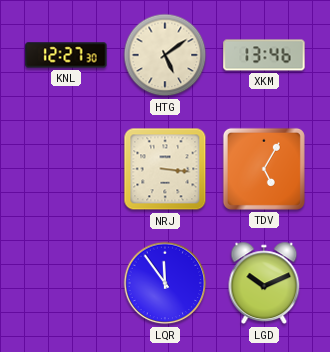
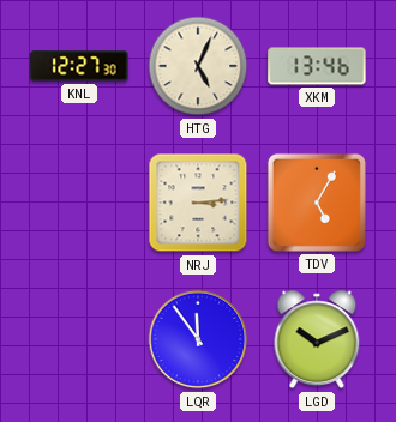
HTG: 5:09 -> 5:04 (198, 66)
NRJ: 3:16 -> 3:14 (198, 203)
